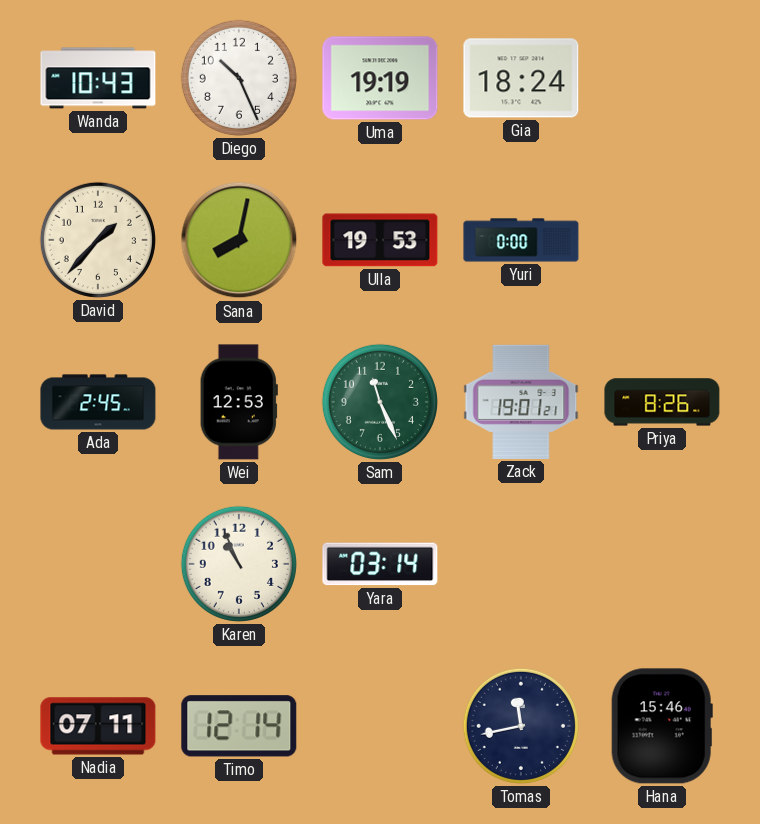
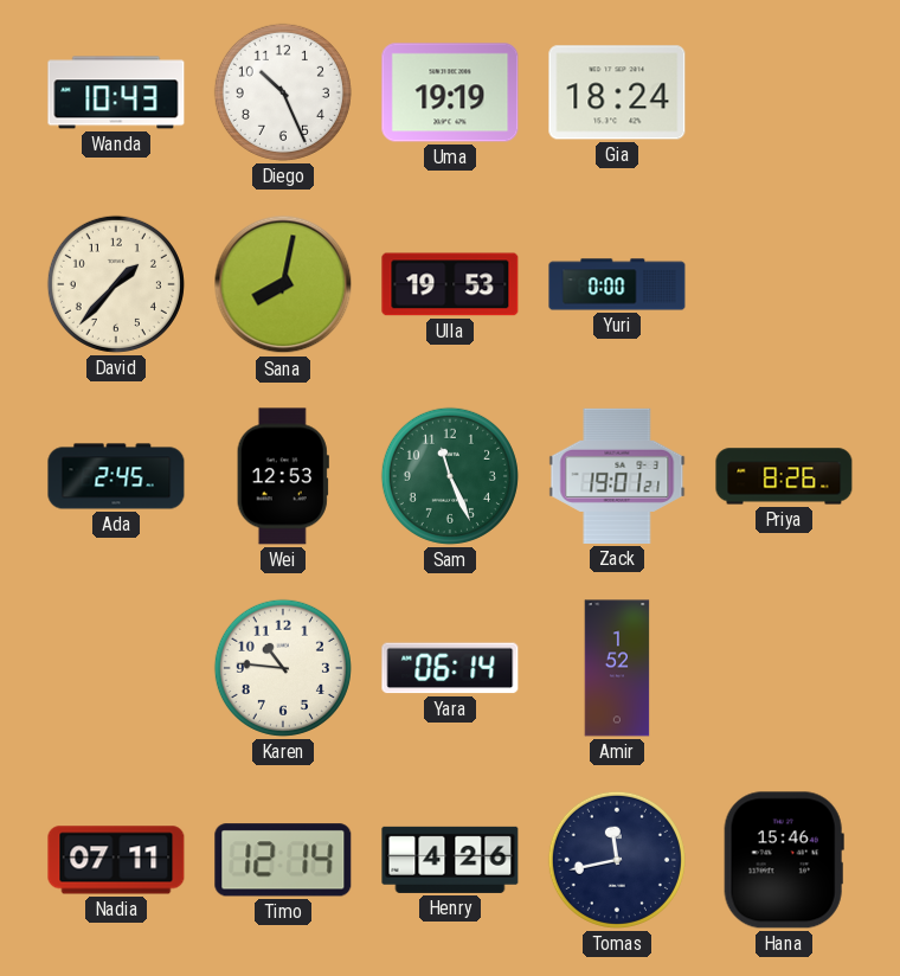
Karen: 10:56 -> 10:46 (283, 668)
Yara: 03:14 -> 06:14 (450, 668)
Amir: none -> 1:52 (617, 668)
Henry: none -> 4:26 (450, 860)
